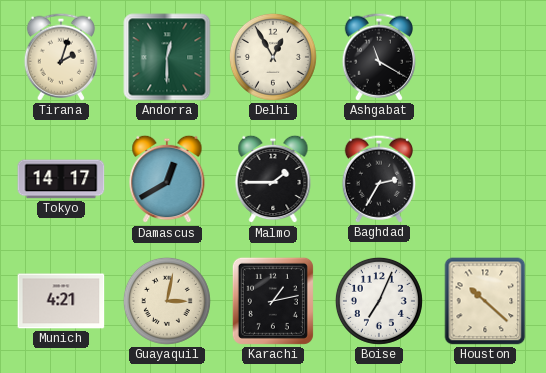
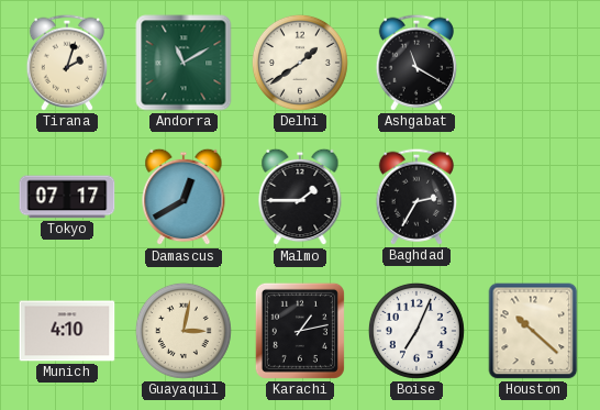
Andorra: 12:30 -> 11:10 (184, 63)
Delhi: 12:55 -> 1:39 (300, 63)
Tokyo: 14:17 -> 07:17 (67, 197)
Munich: 4:21 -> 4:10 (67, 331)
